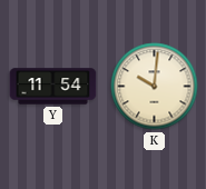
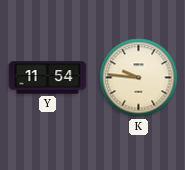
K: 10:01 -> 9:46 (139, 78)
